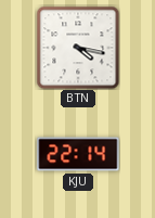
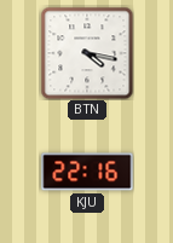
KJU: 22:14 -> 22:16 (87, 172)
